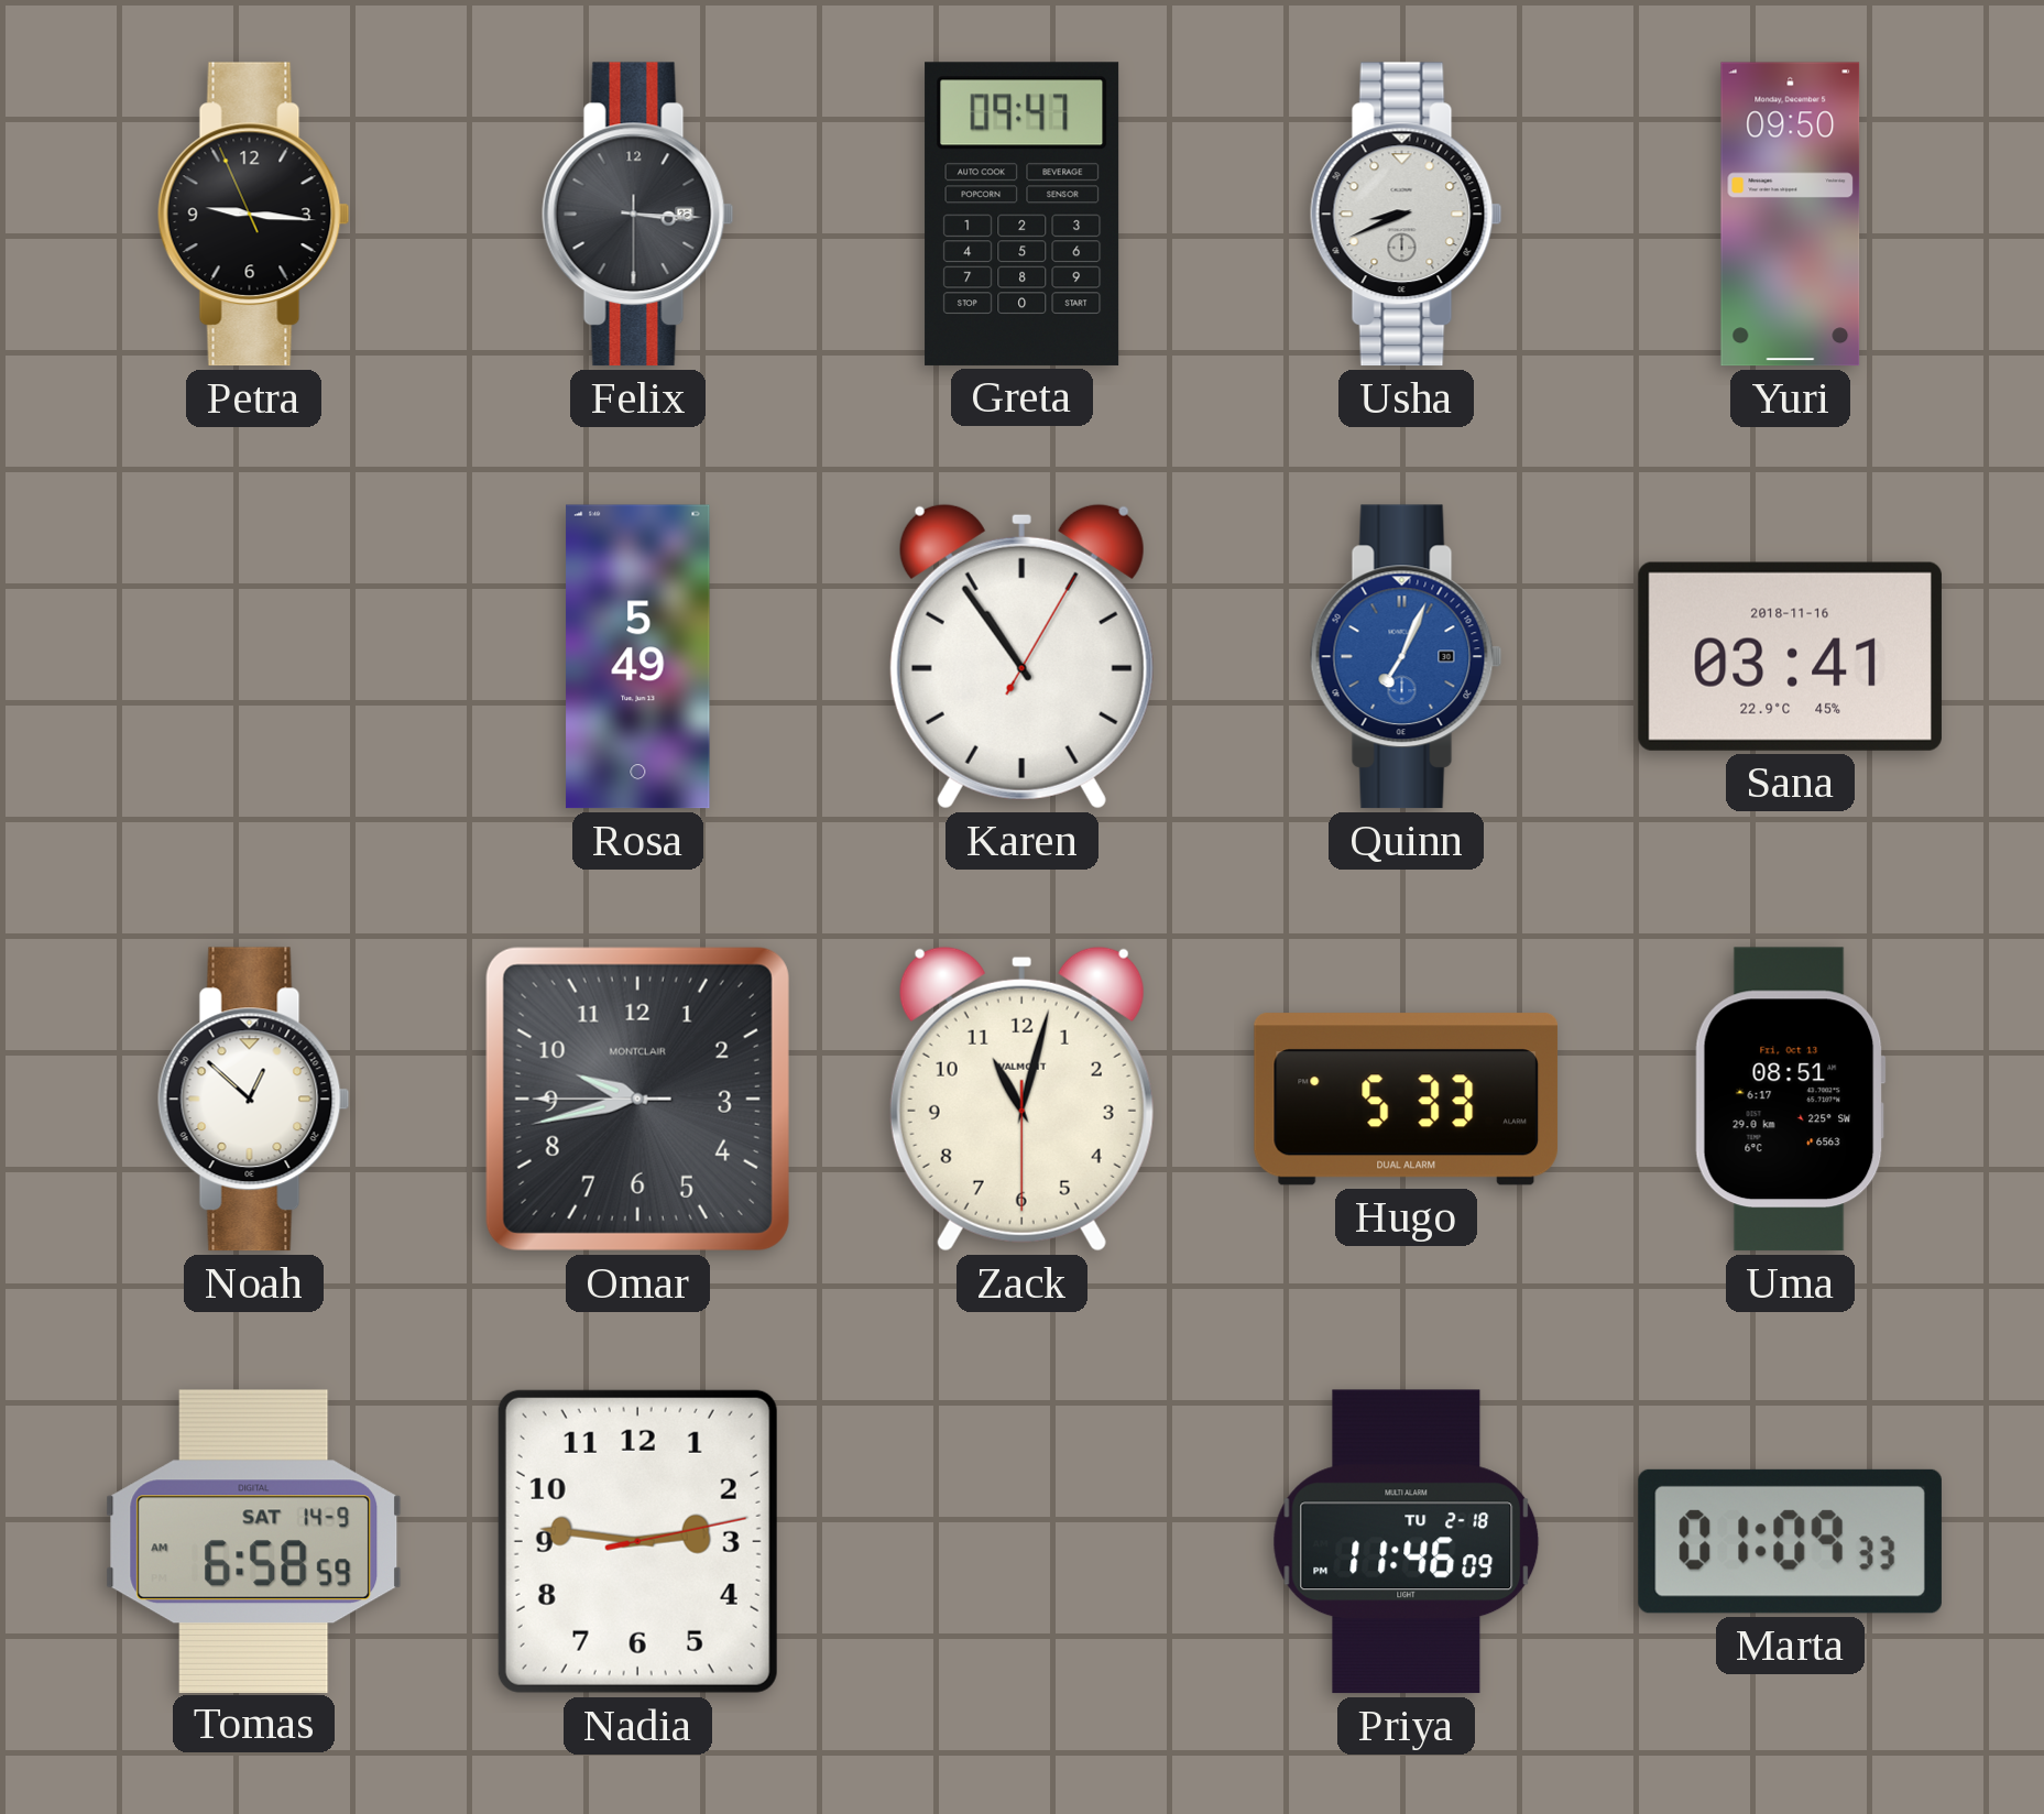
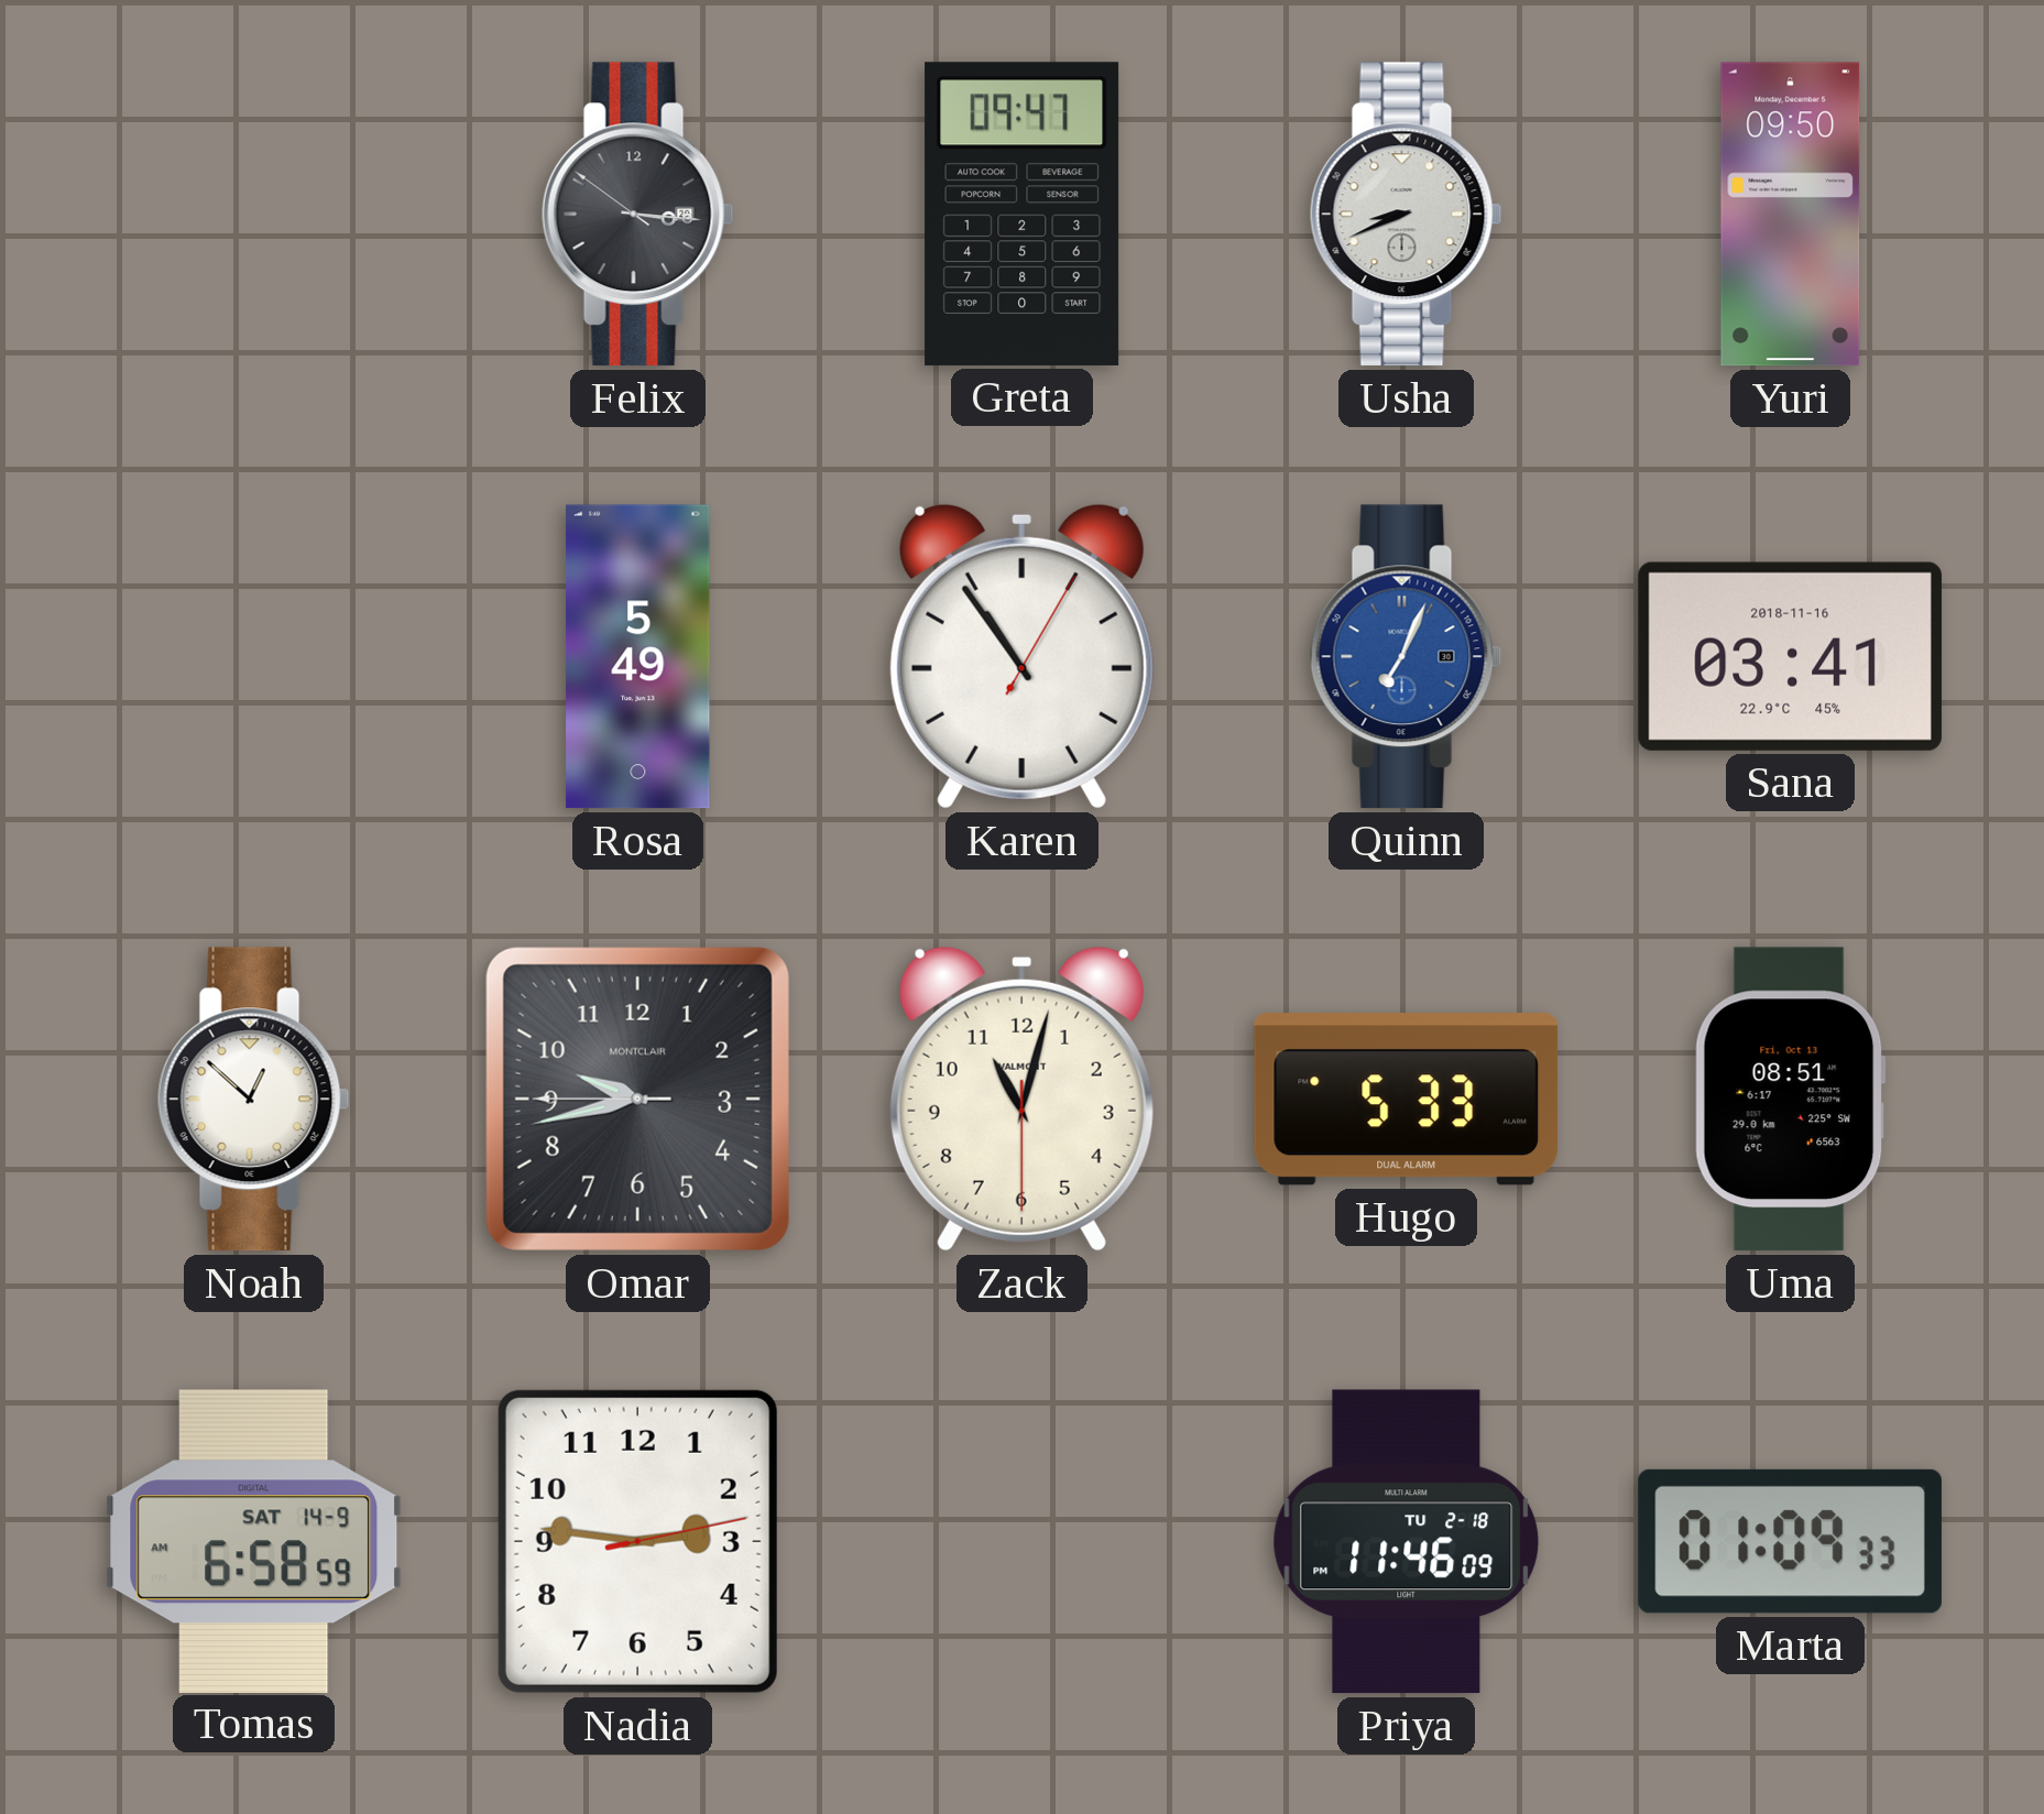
Petra: 9:15 -> none (253, 215)
Felix: 3:15:30 -> 3:15:51 (637, 215)
